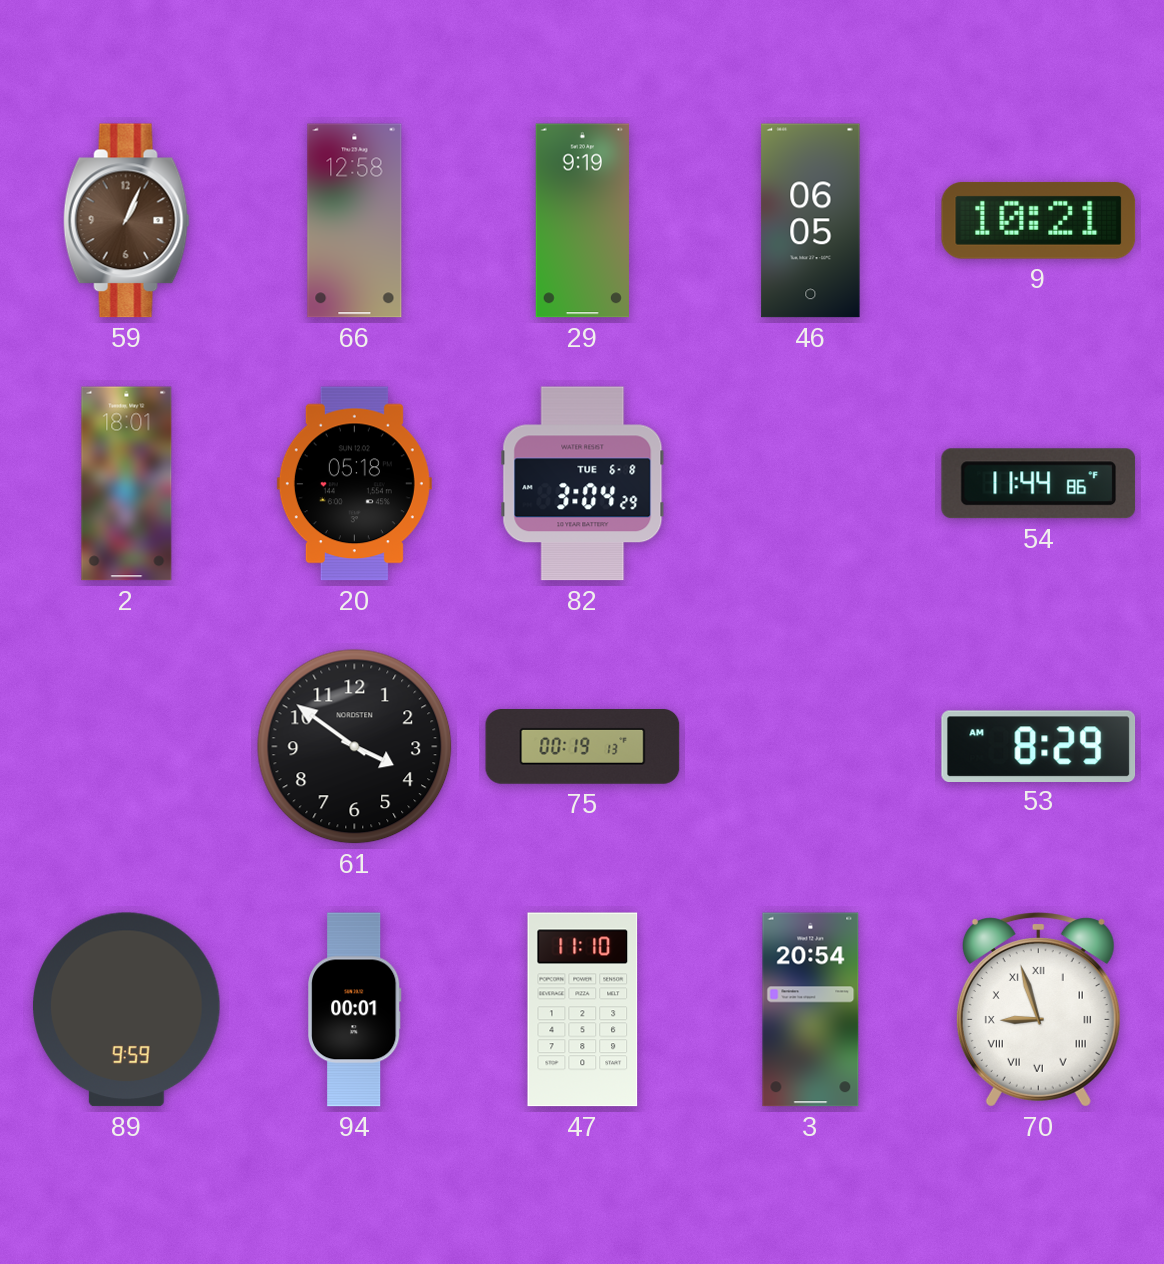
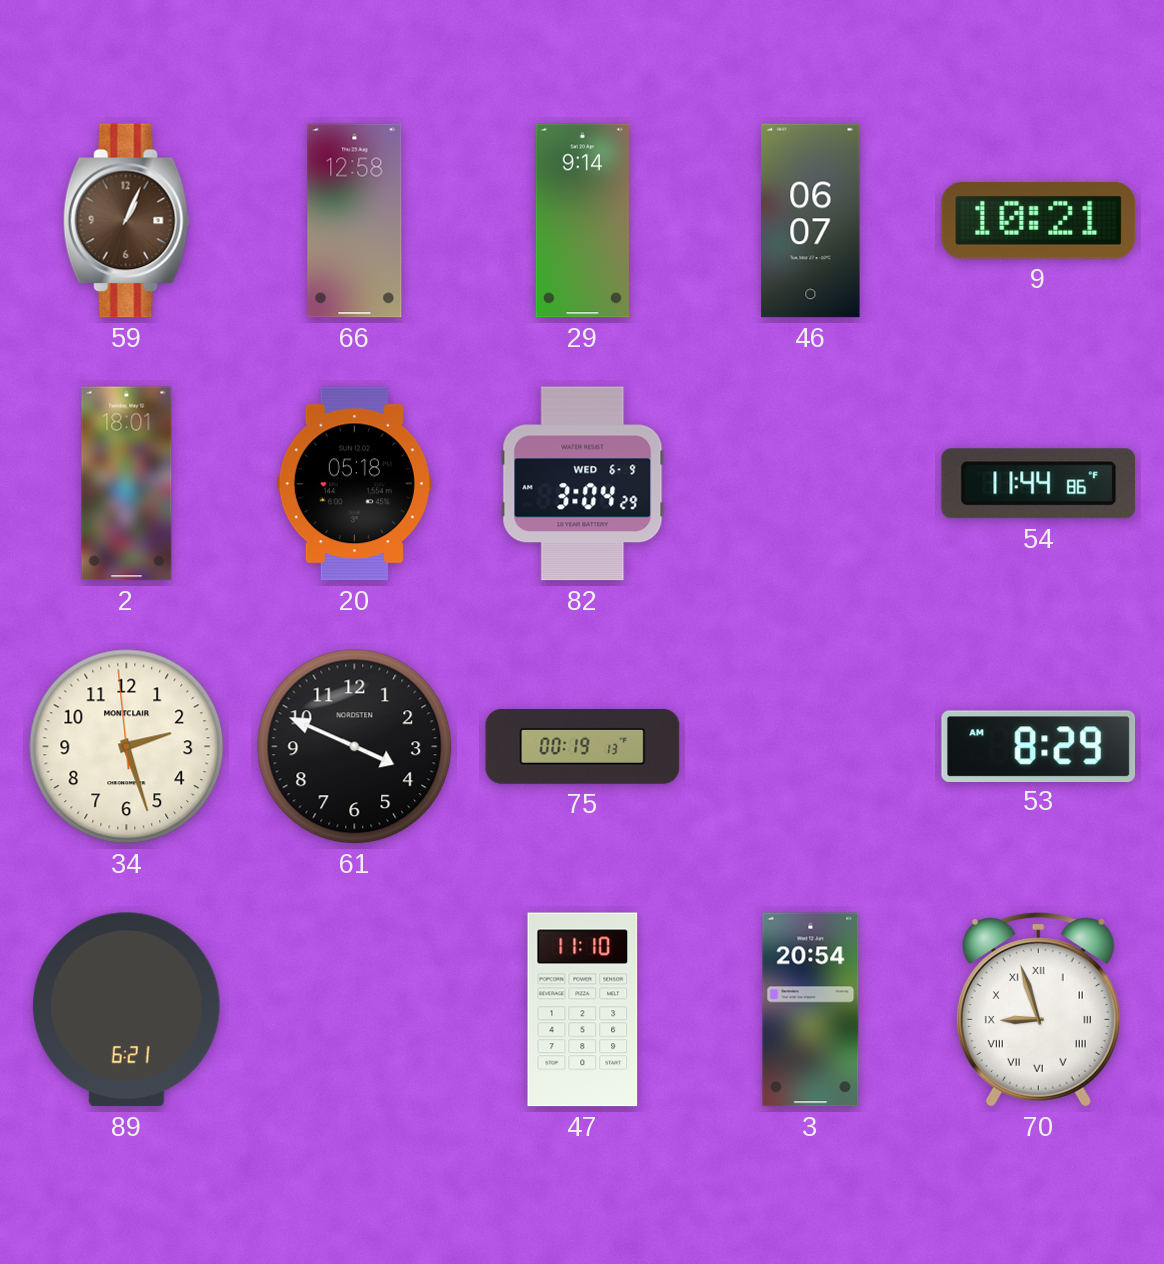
29: 9:19 -> 9:14 (582, 221)
46: 06:05 -> 06:07 (811, 221)
82 date: TUE 6-8 -> WED 6-9 (583, 484)
34: none -> 2:26 (127, 747)
61: 3:51 -> 3:49 (355, 747)
89: 9:59 -> 6:21 (127, 1010)
94: 00:01 -> none (355, 1010)
